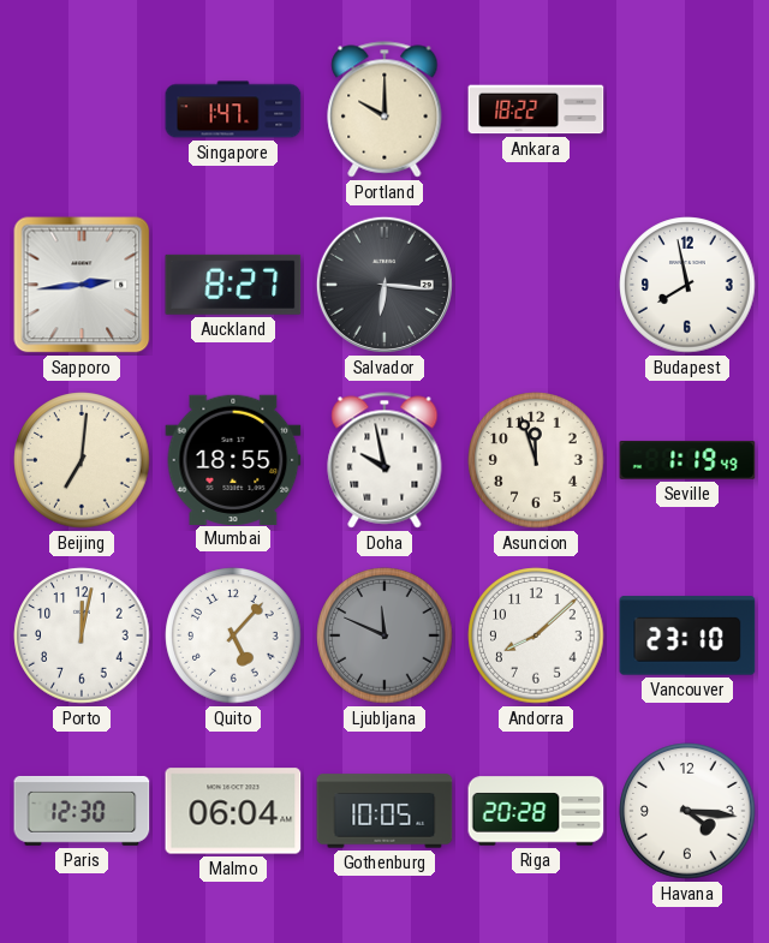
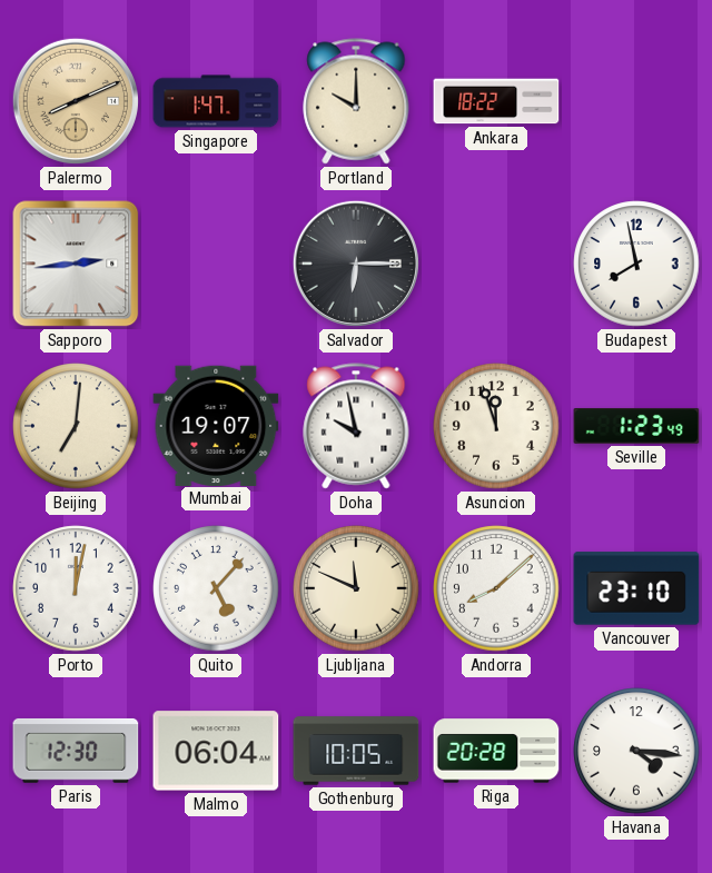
Palermo: none -> 8:11 (76, 101)
Auckland: 8:27 -> none (233, 285)
Salvador: 6:16 -> 6:15 (356, 264)
Mumbai: 18:55 -> 19:07 (216, 425)
Seville: 1:19 -> 1:23 (636, 426)
Ljubljana dial: grey -> cream (356, 588)
